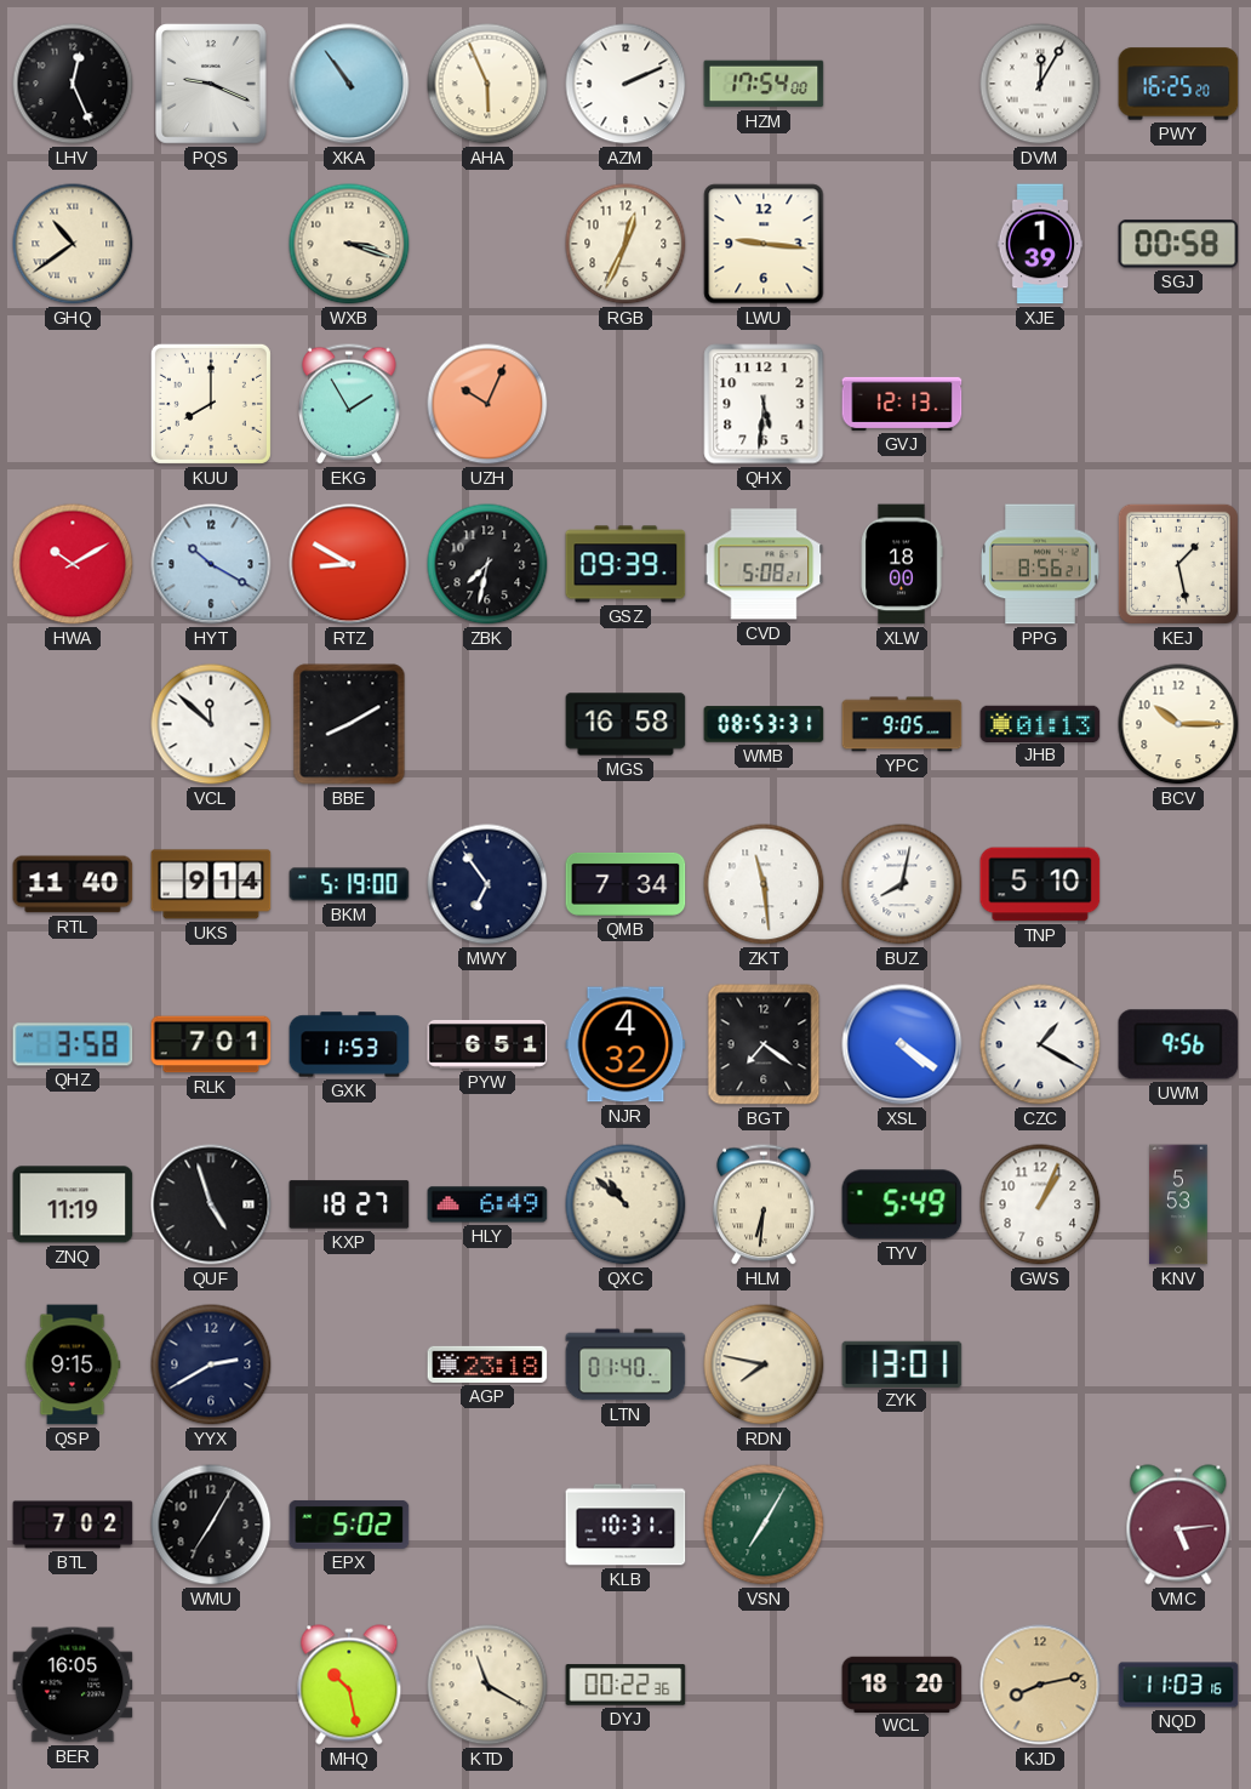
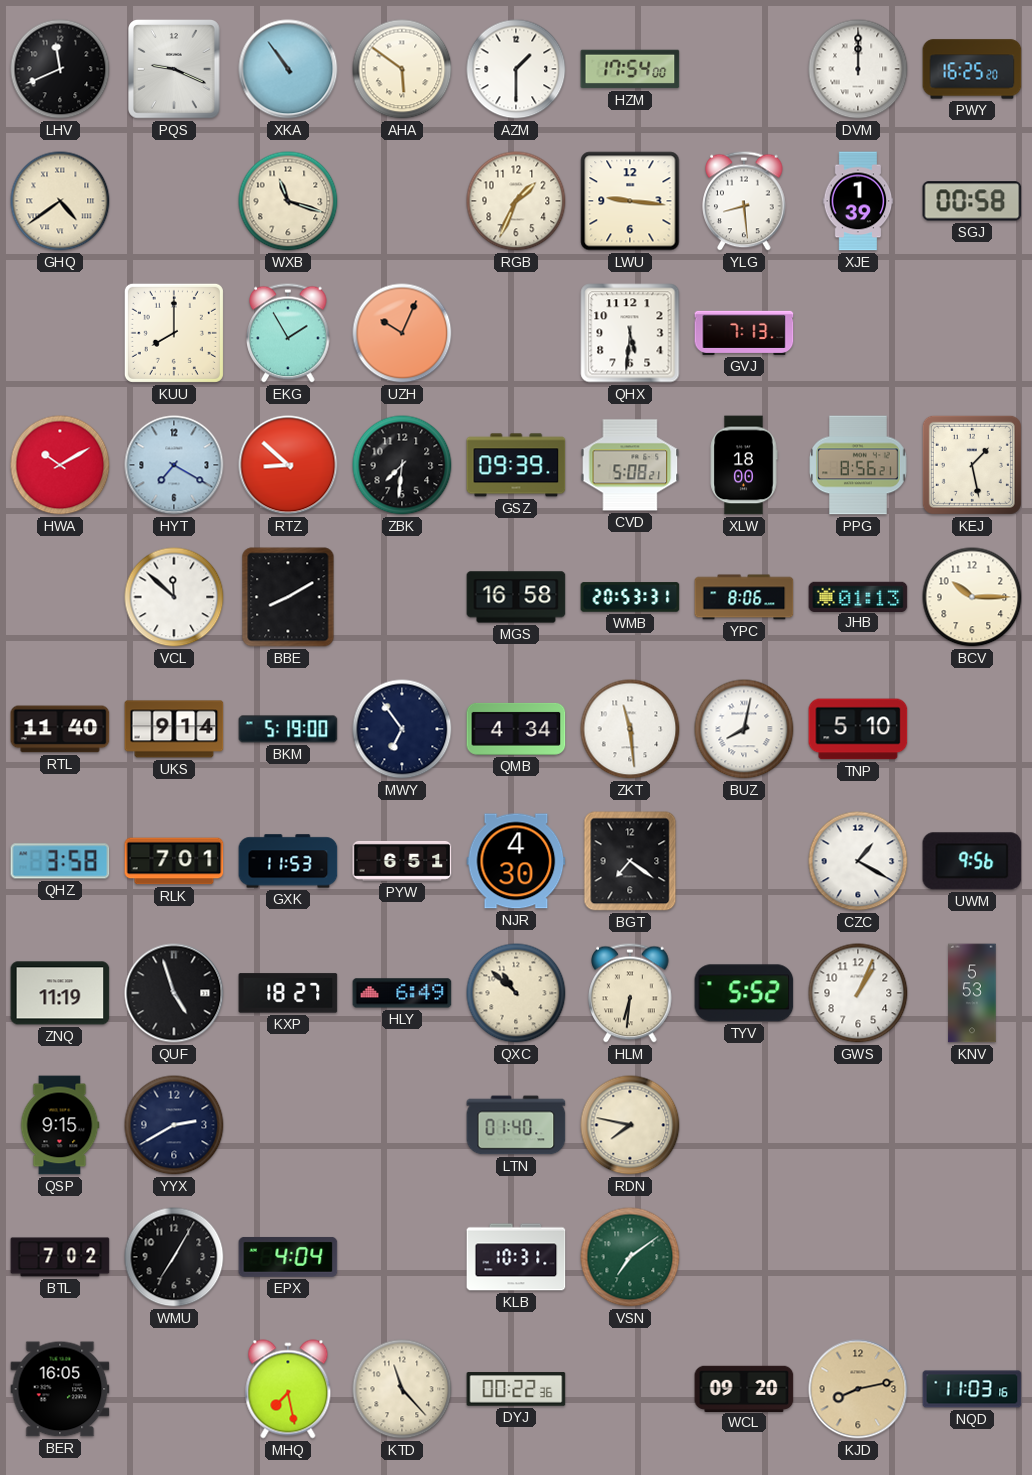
LHV: 12:26 -> 11:41 (60, 69)
AHA: 5:56 -> 5:51 (402, 69)
AZM: 2:11 -> 1:30 (516, 69)
DVM: 12:05 -> 12:00 (858, 69)
GHQ: 10:39 -> 4:39 (60, 201)
WXB: 3:18 -> 11:18 (288, 201)
RGB: 12:34 -> 1:34 (516, 201)
YLG: none -> 8:29 (744, 201)
GVJ: 12:13 -> 7:13 (744, 333)
HYT: 10:20 -> 7:20 (174, 465)
RTZ: 8:50 -> 8:52 (288, 465)
ZBK: 7:32 -> 7:31 (402, 465)
WMB: 08:53 -> 20:53 (630, 597)
YPC: 9:05 -> 8:06 (744, 597)
QMB: 7:34 -> 4:34 (516, 729)
NJR: 4:32 -> 4:30 (516, 861)
XSL: 4:21 -> none (902, 1044)
TYV: 5:49 -> 5:52 (744, 993)
AGP: 23:18 -> none (487, 1364)
ZYK: 13:01 -> none (902, 1363)
EPX: 5:02 -> 4:04 (288, 1257)
VSN: 7:05 -> 7:09 (630, 1257)
VMC: 5:14 -> none (1178, 1525)
MHQ: 10:28 -> 7:28 (288, 1389)
KTD: 11:20 -> 11:23 (402, 1389)
WCL: 18:20 -> 09:20 (744, 1388)
